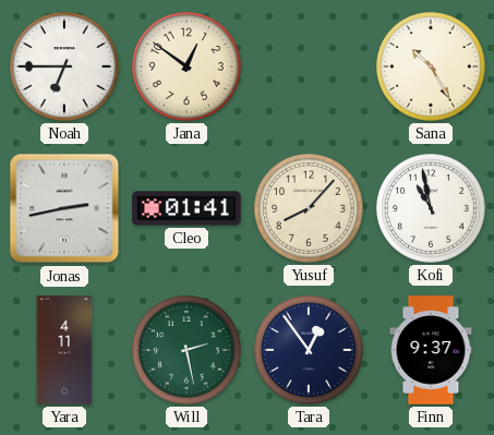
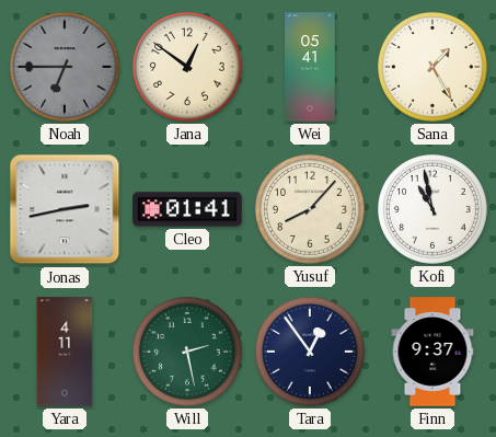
Noah dial: white -> grey (66, 68)
Wei: none -> 05:41 (310, 67)
Sana: 10:25 -> 1:25 (434, 68)
